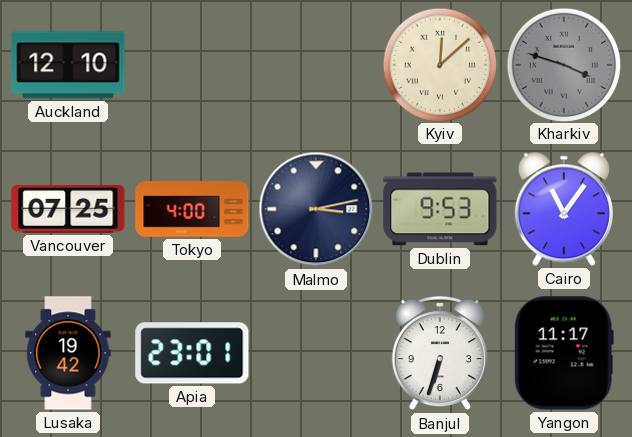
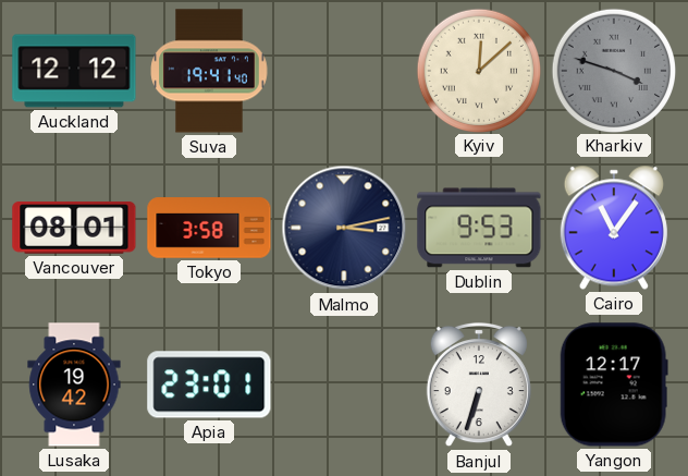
Auckland: 12:10 -> 12:12 (74, 71)
Suva: none -> 19:41 (209, 71)
Vancouver: 07:25 -> 08:01 (74, 229)
Tokyo: 4:00 -> 3:58 (209, 228)
Yangon: 11:17 -> 12:17 (614, 385)
